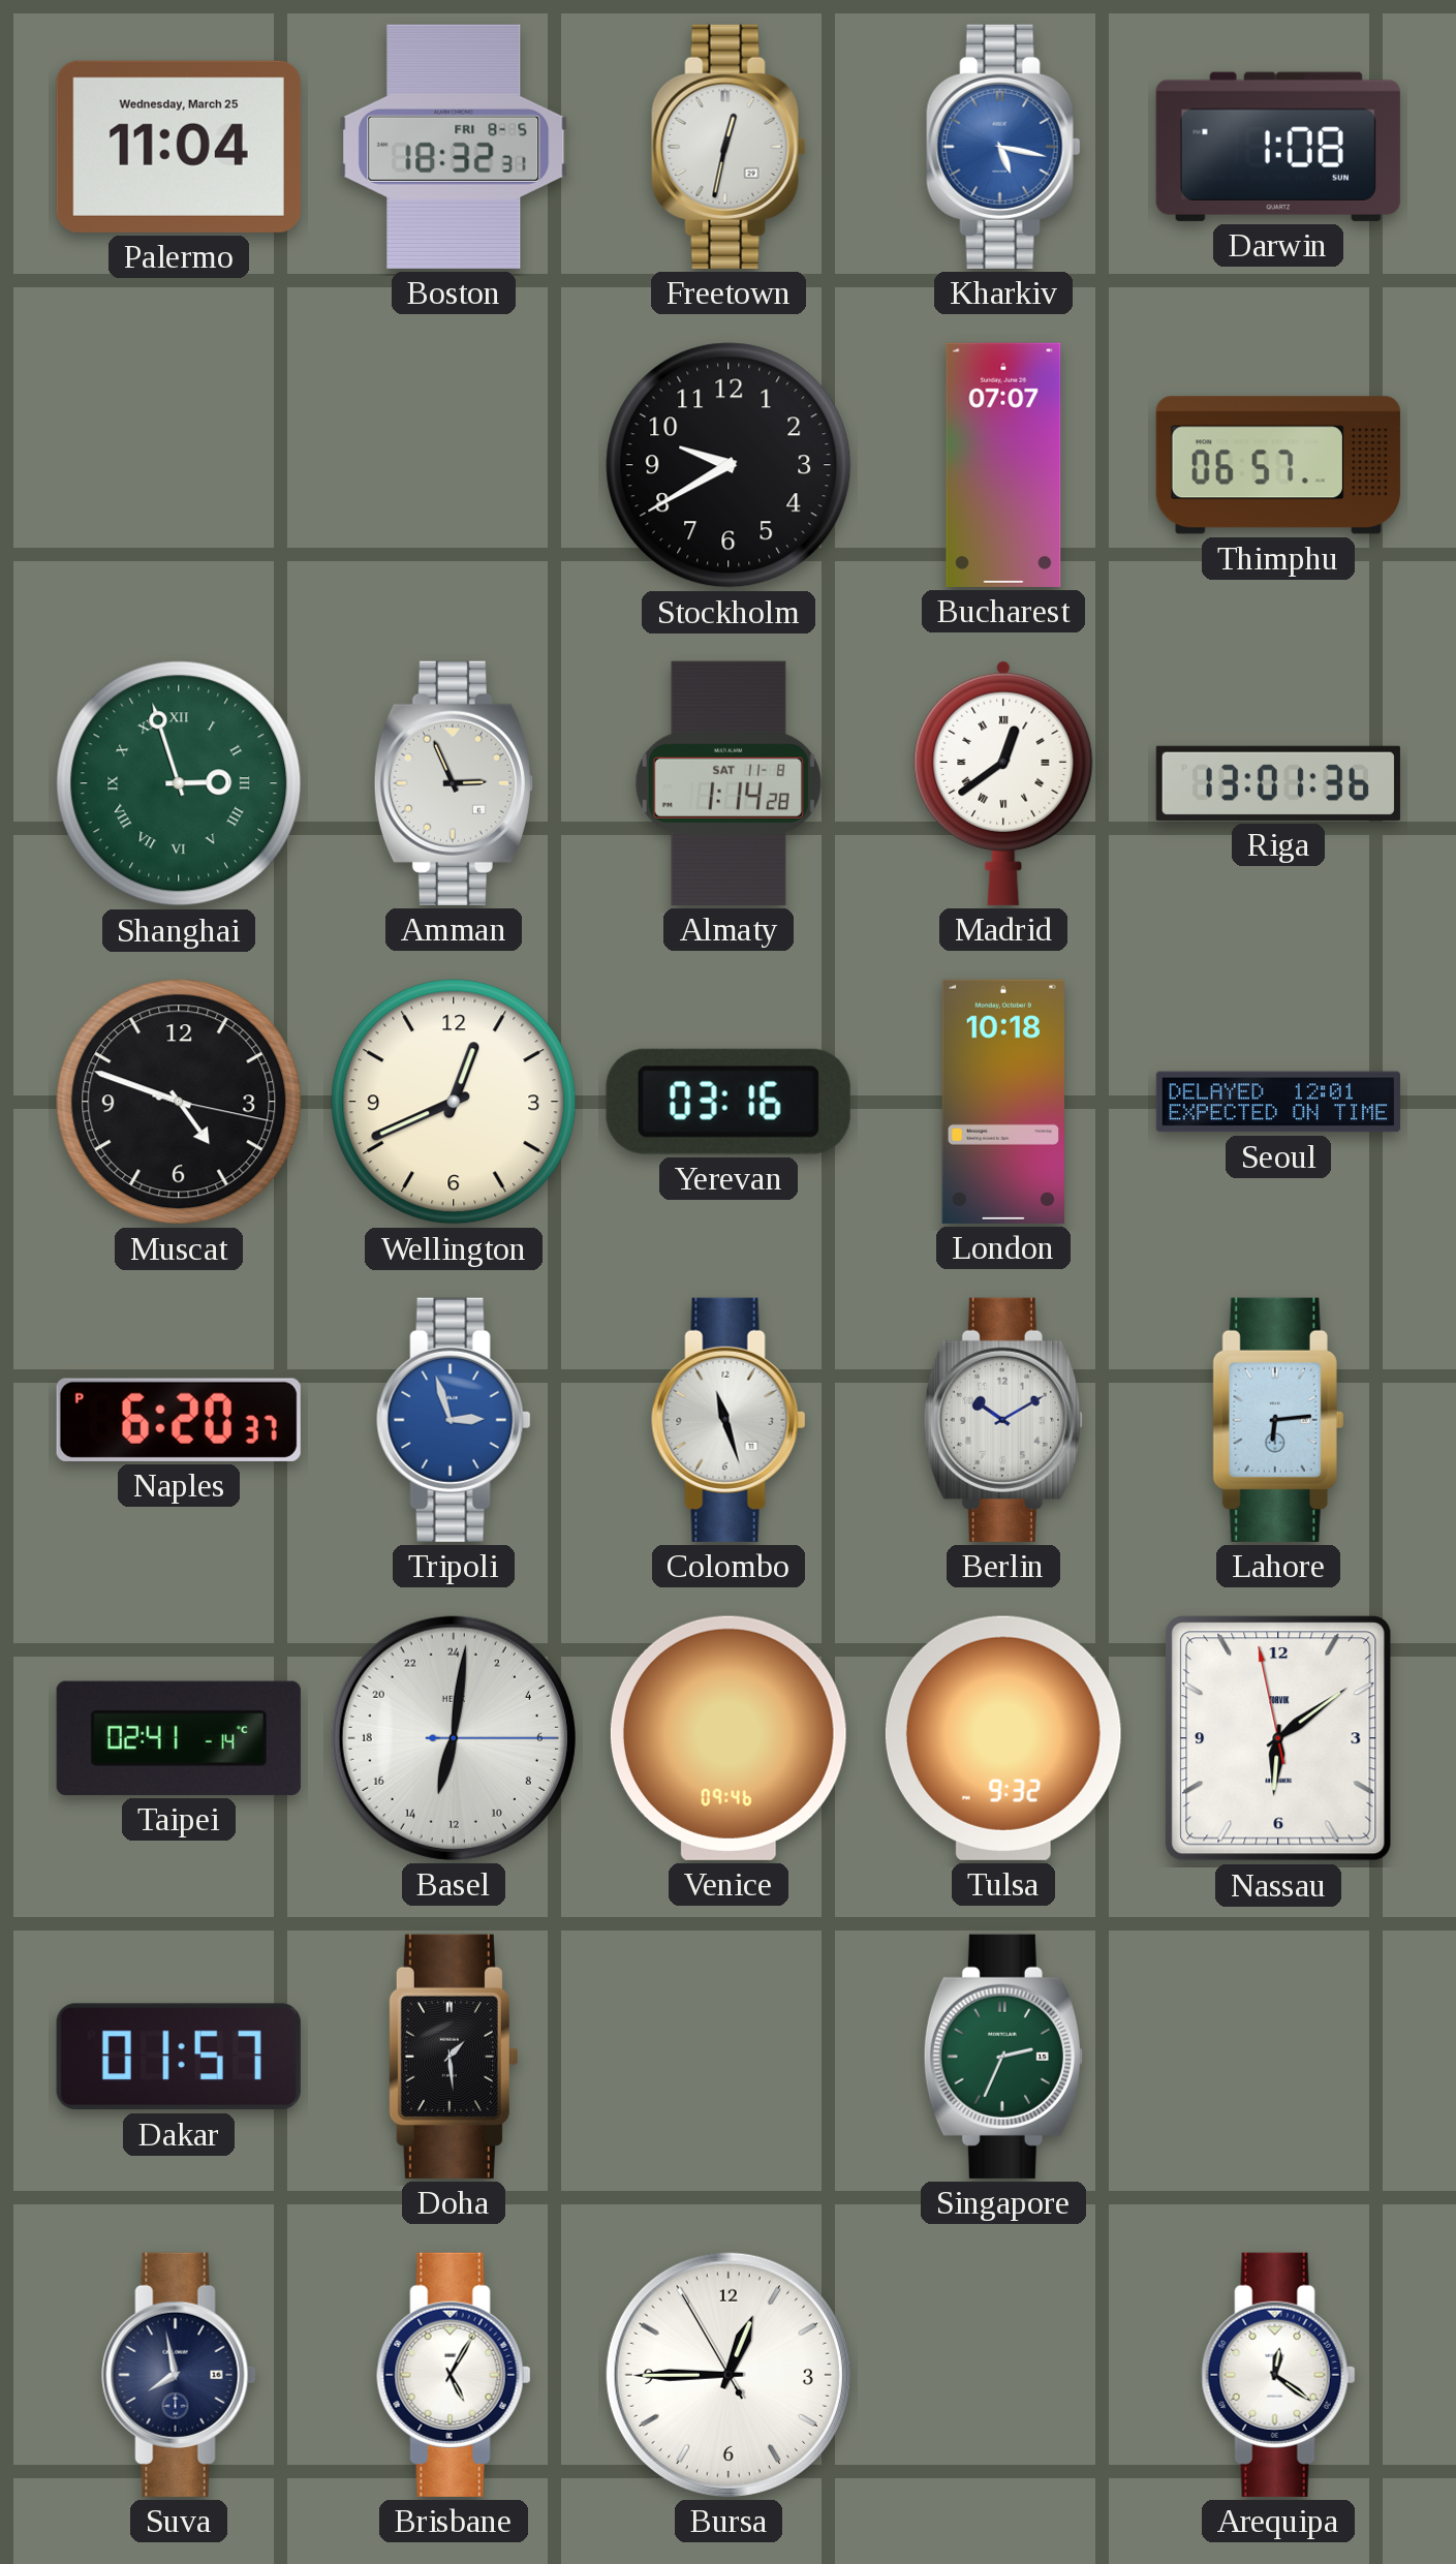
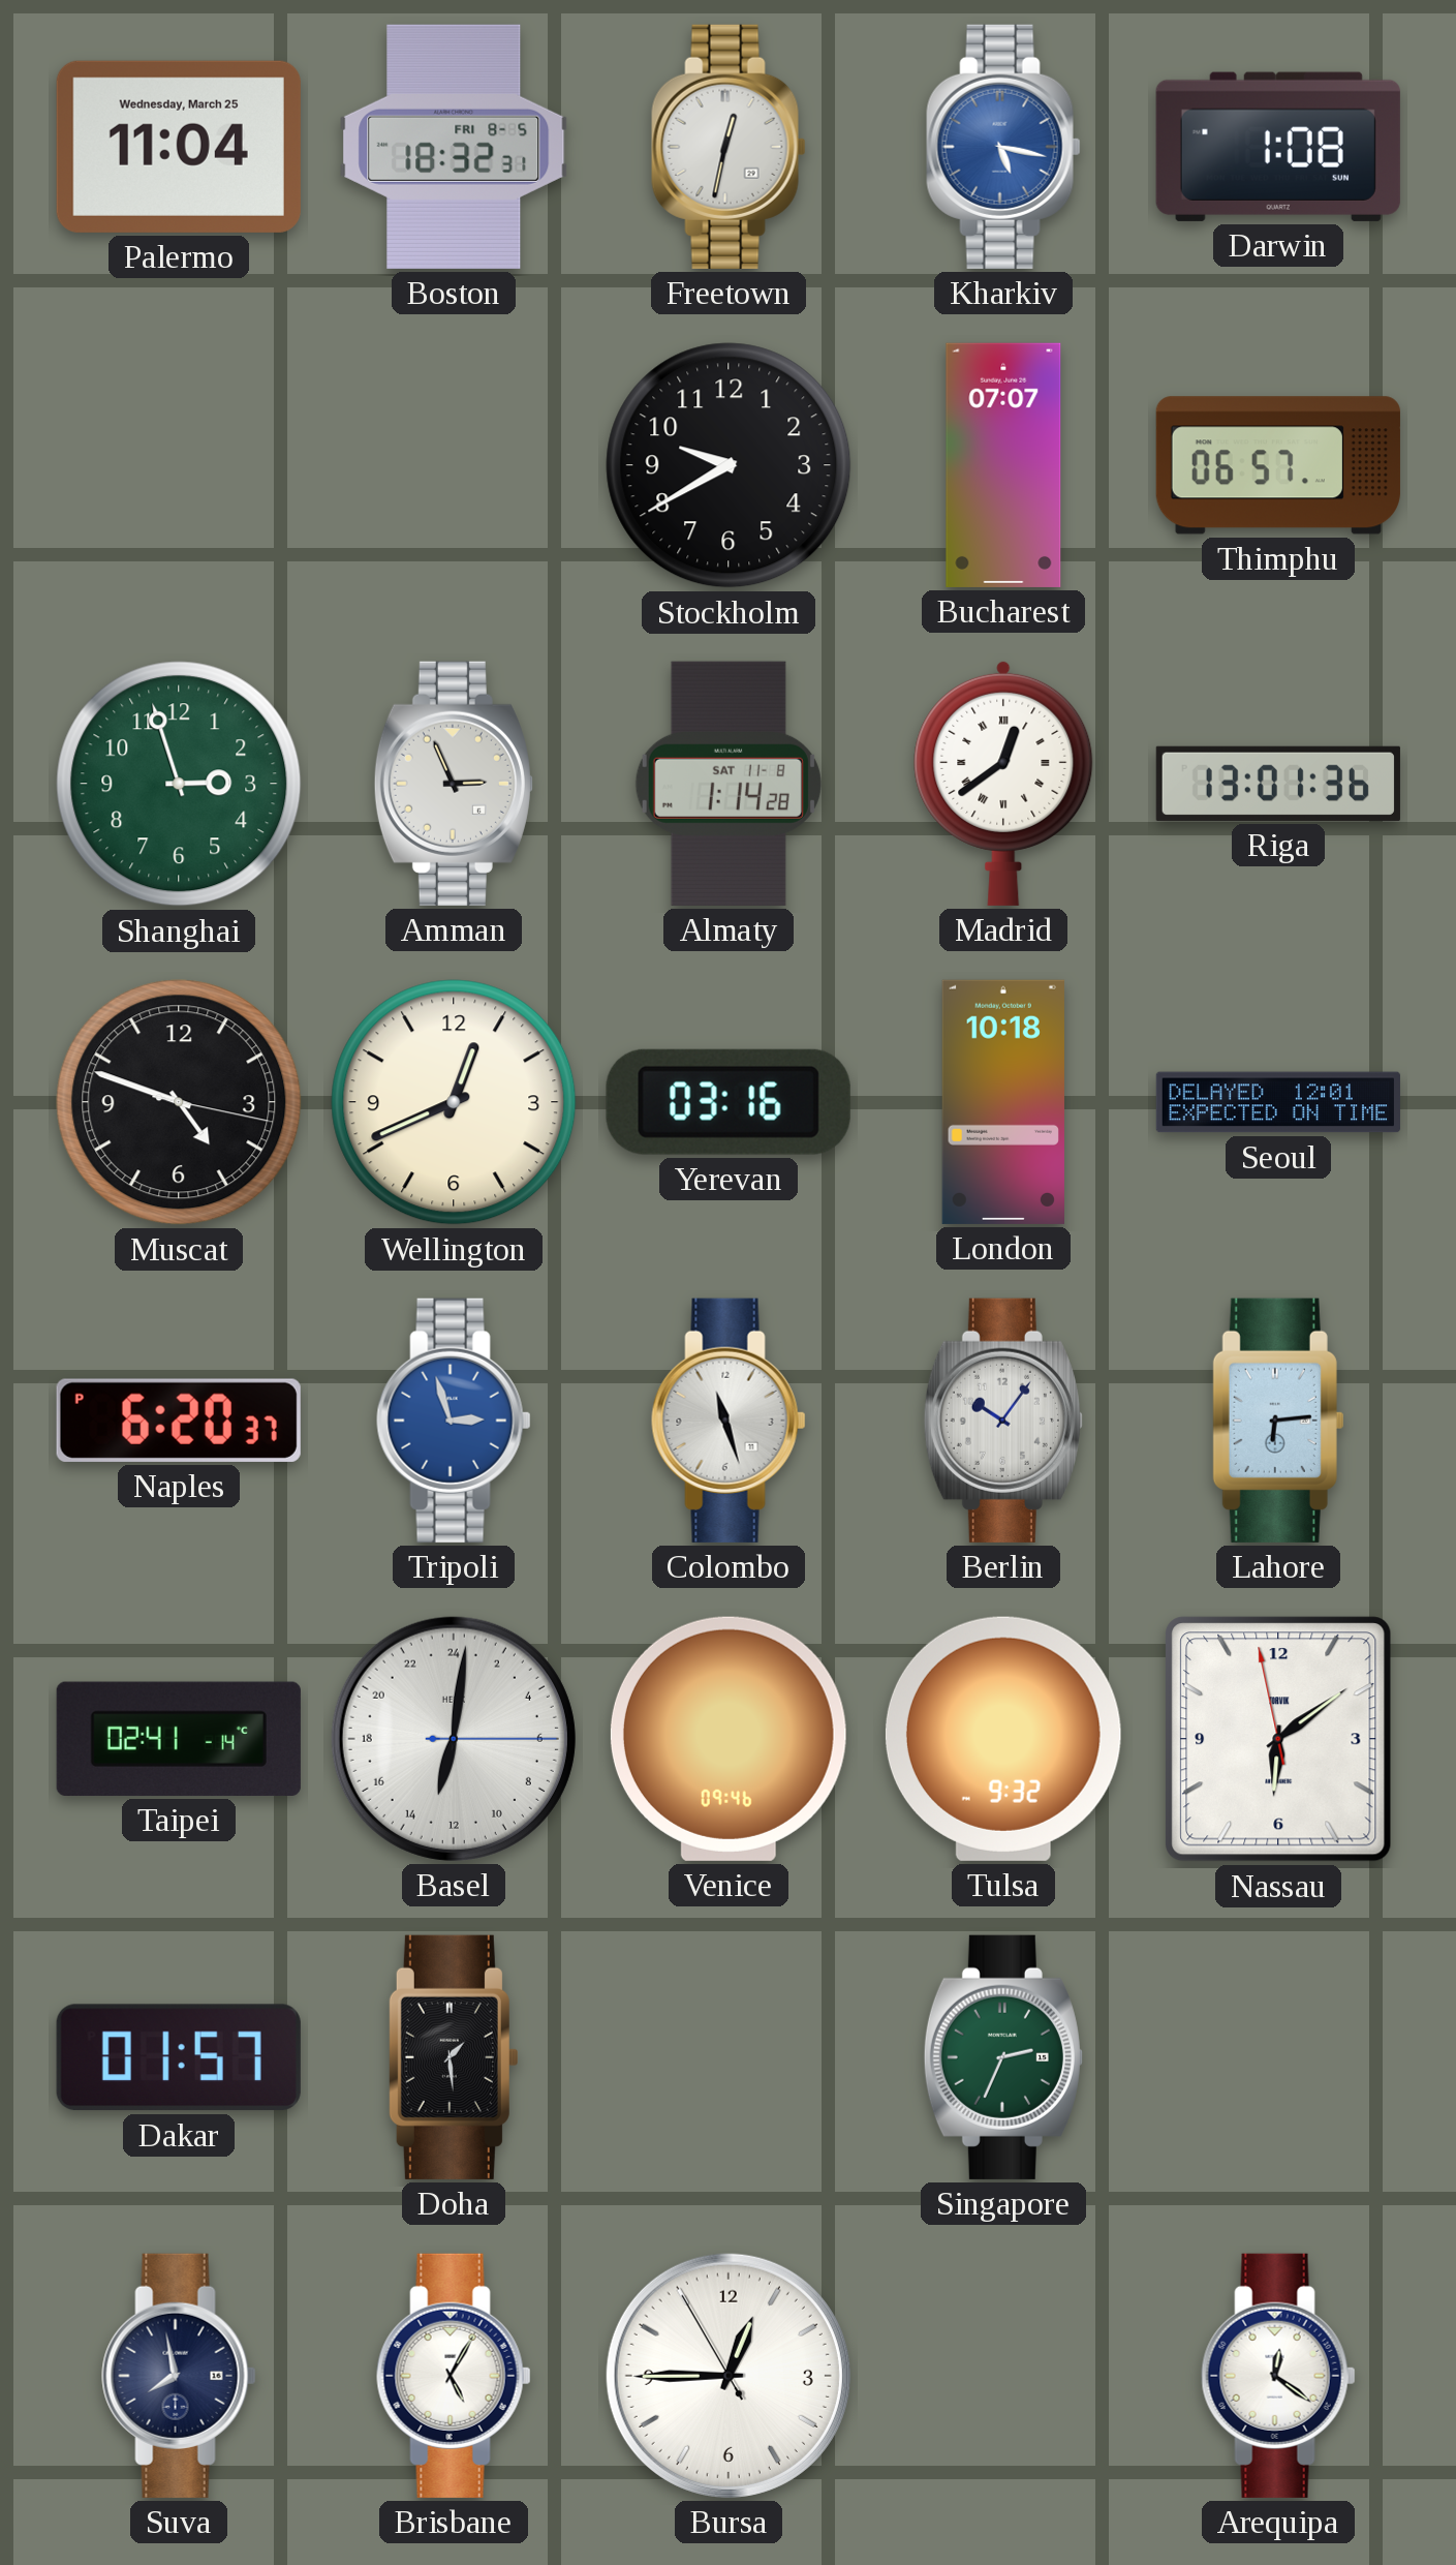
Shanghai numerals: Roman -> Arabic (179, 784)
Berlin: 10:10 -> 10:06 (1003, 1421)
